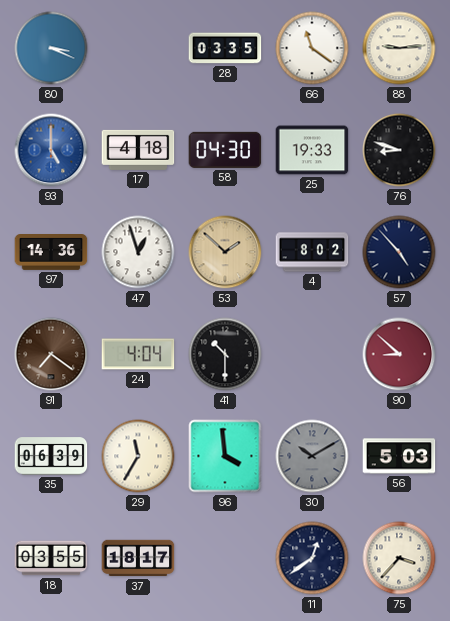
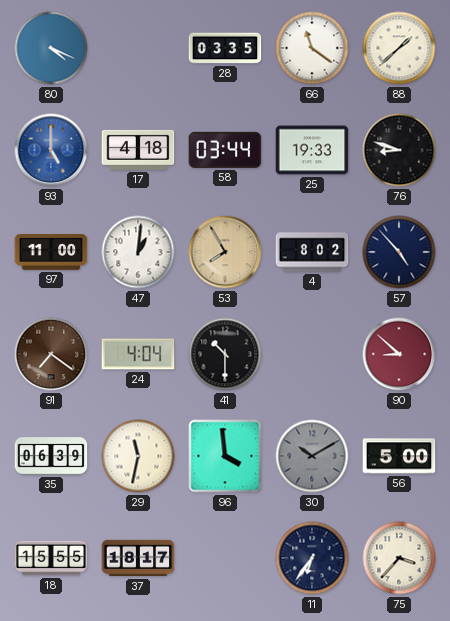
80: 3:19 -> 4:19 (51, 48)
88: 9:14 -> 1:38 (399, 48)
58: 04:30 -> 03:44 (225, 150)
97: 14:36 -> 11:00 (51, 253)
47: 12:57 -> 1:01 (138, 252)
53: 1:52 -> 7:55 (225, 252)
29: 11:35 -> 11:32 (138, 456)
56: 5:03 -> 5:00 (399, 456)
18: 03:55 -> 15:55 (51, 558)
11: 12:39 -> 6:36 (312, 558)
